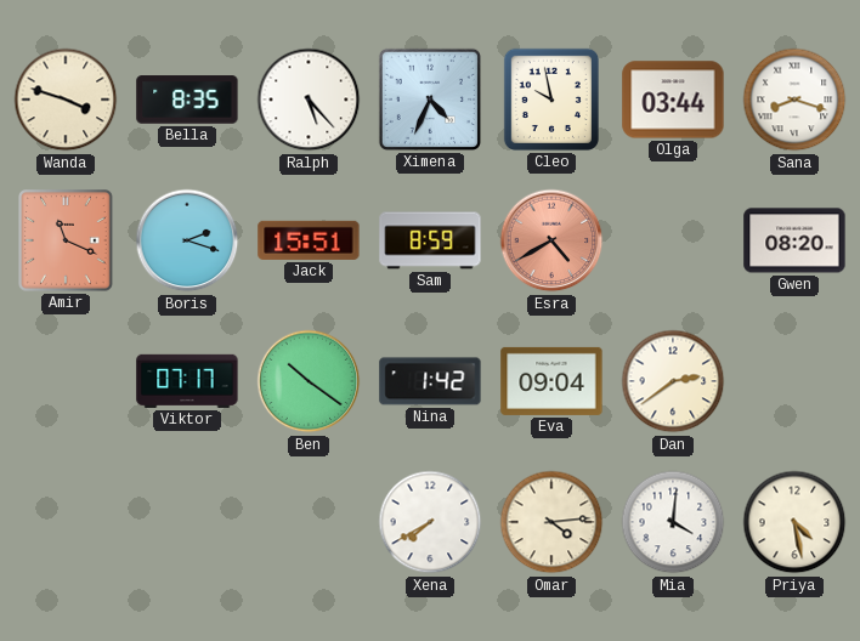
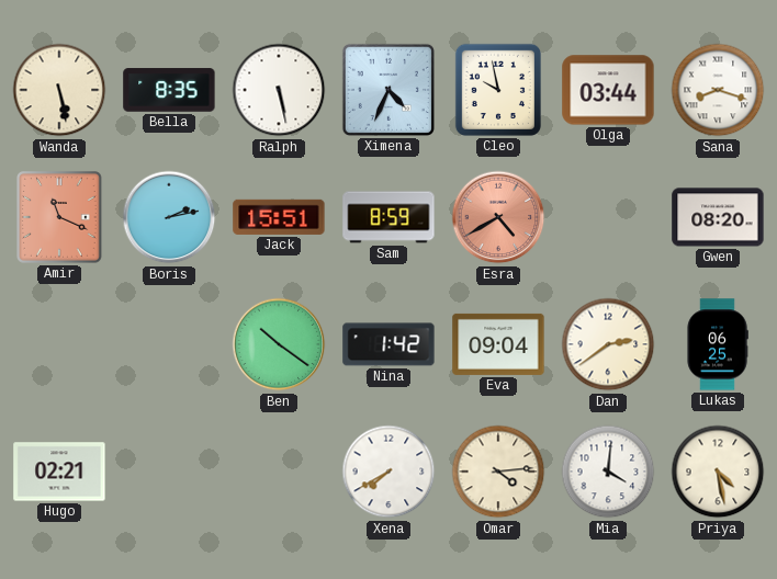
Wanda: 3:48 -> 5:28 (59, 90)
Ralph: 5:23 -> 5:28 (279, 90)
Boris: 2:18 -> 2:13 (169, 217)
Viktor: 07:17 -> none (187, 381)
Lukas: none -> 06:25 (718, 344)
Hugo: none -> 02:21 (59, 472)
